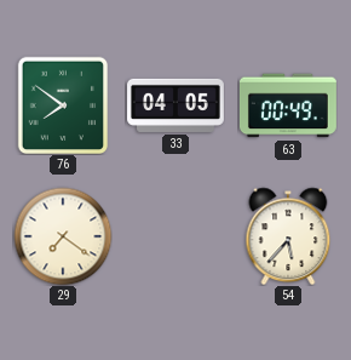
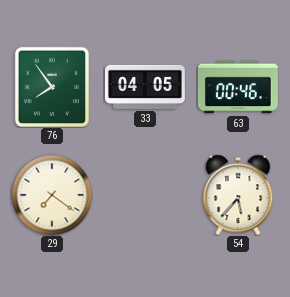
76: 7:51 -> 7:54 (52, 87)
63: 00:49 -> 00:46 (238, 87)
